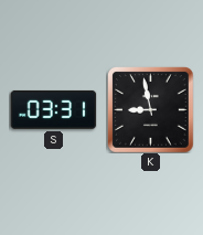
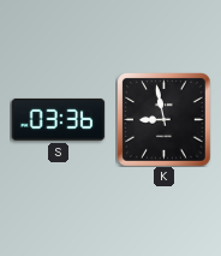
S: 03:31 -> 03:36 (58, 119)
